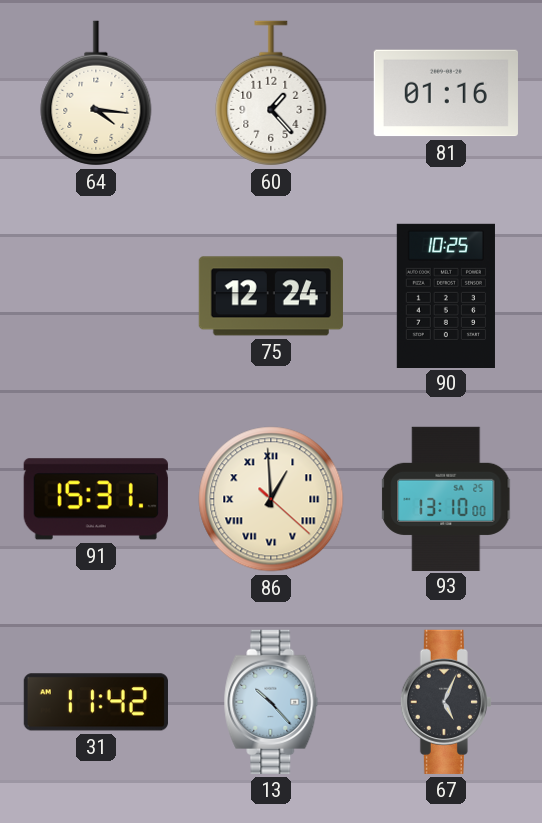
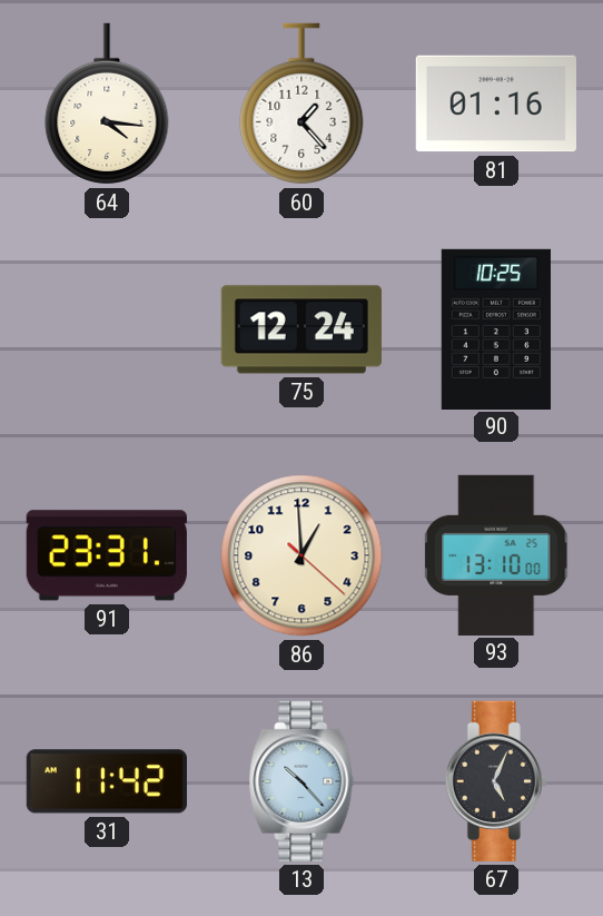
91: 15:31 -> 23:31 (107, 555)
86 numerals: Roman -> Arabic (301, 555)
